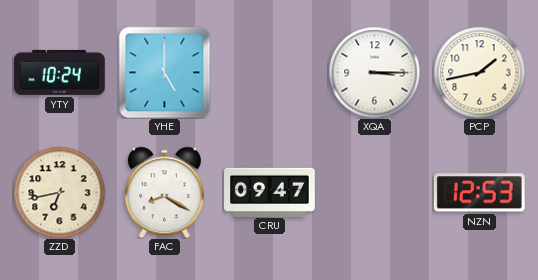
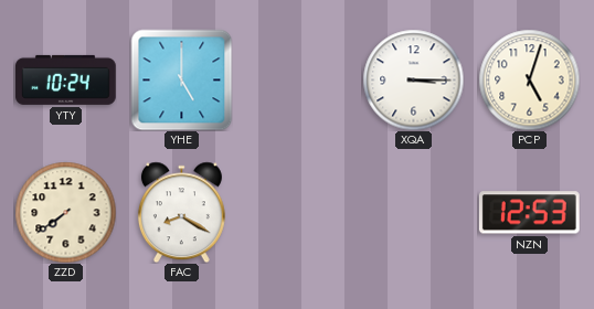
PCP: 1:43 -> 5:03 (529, 79)
ZZD: 6:43 -> 7:39 (65, 212)
CRU: 09:47 -> none (270, 192)
